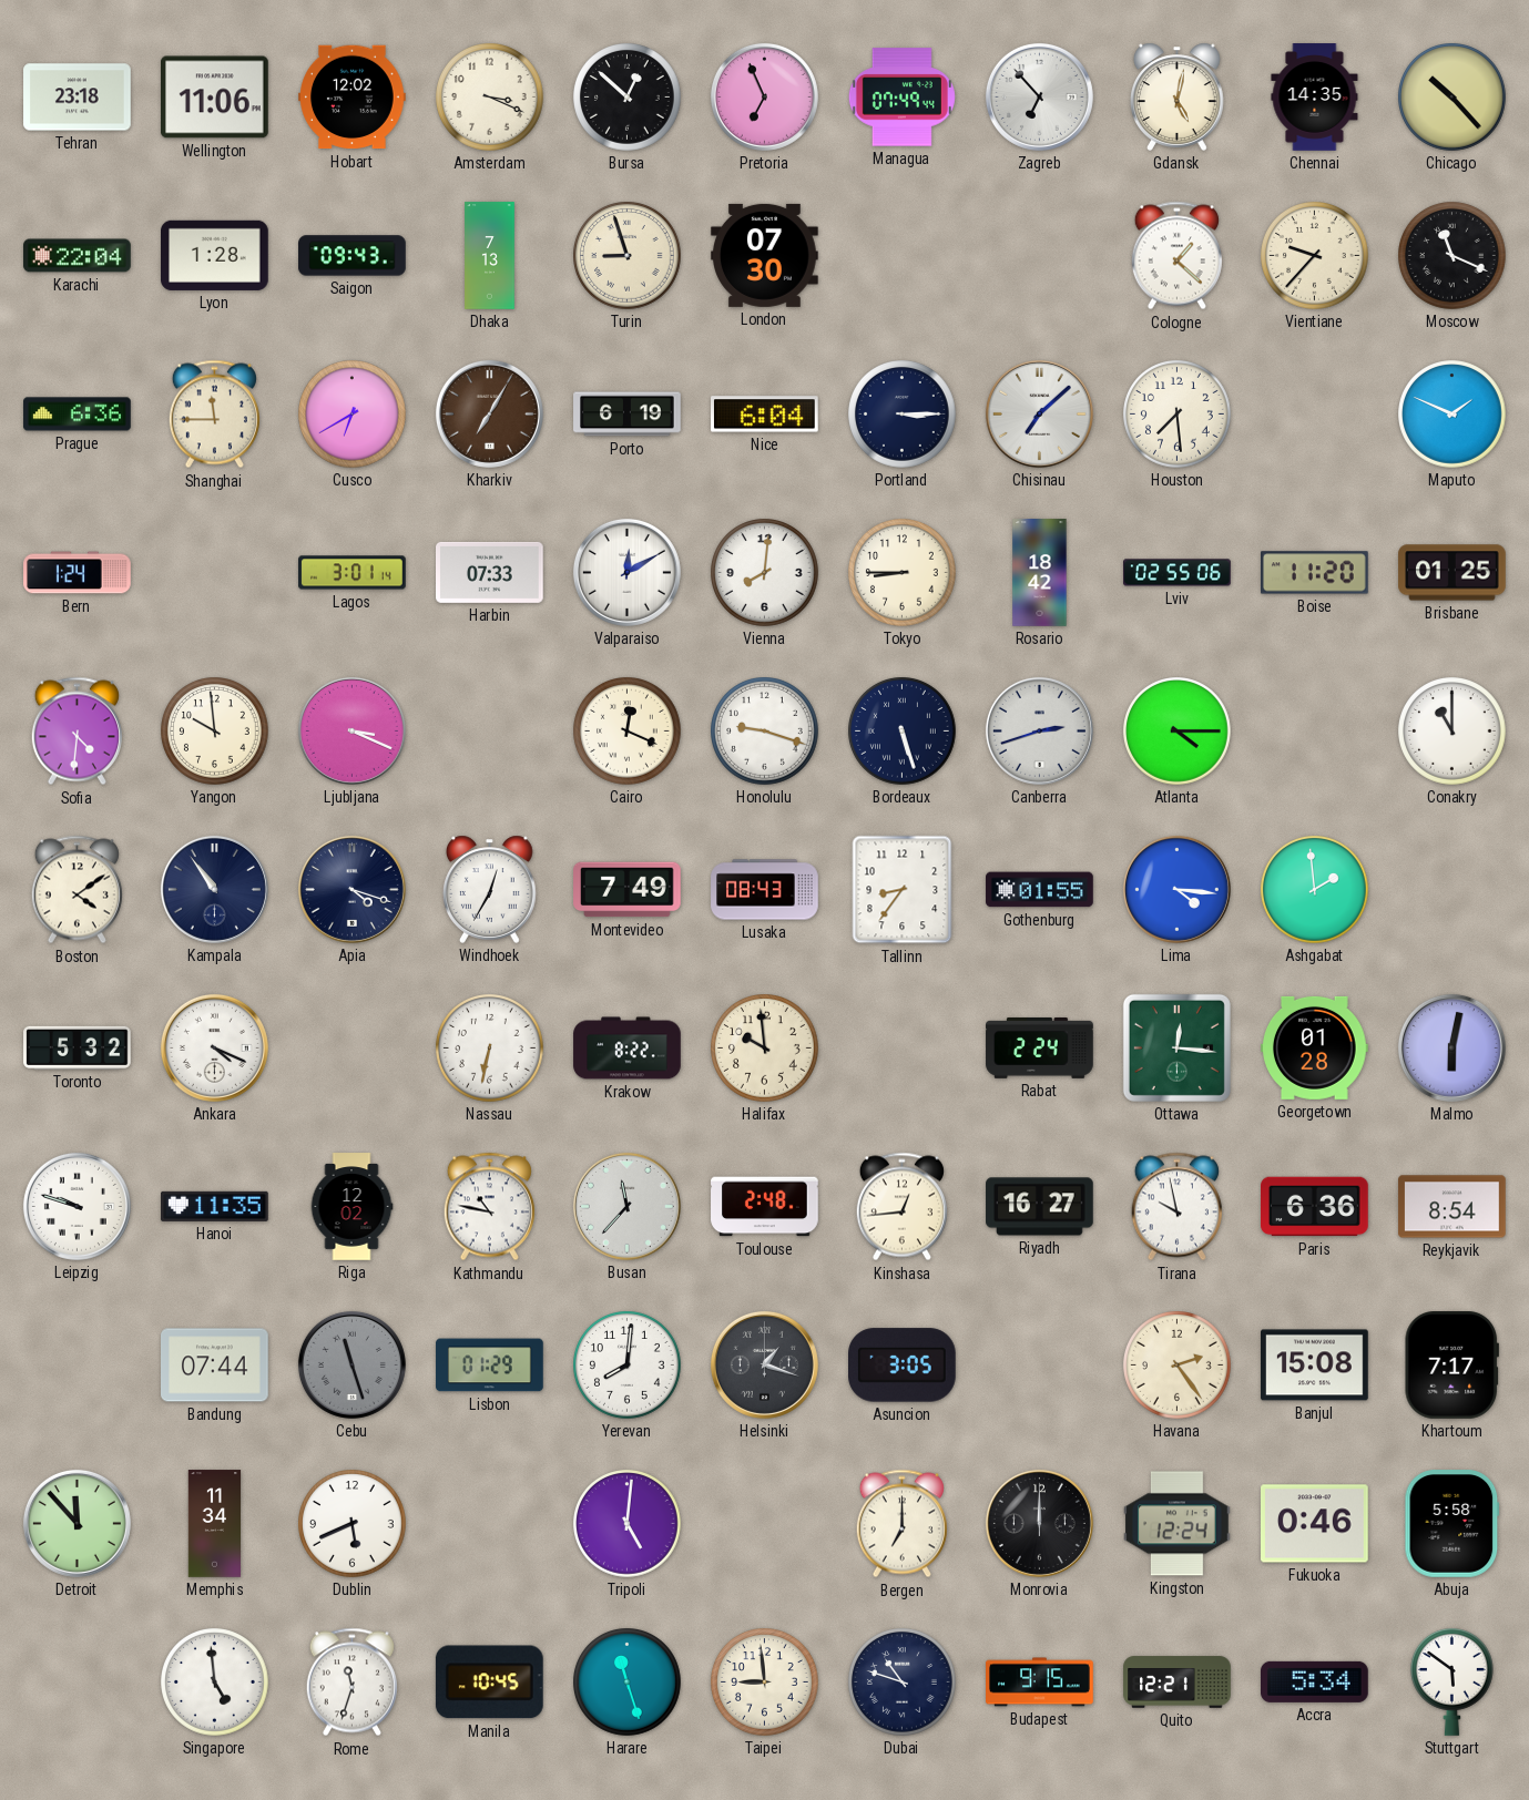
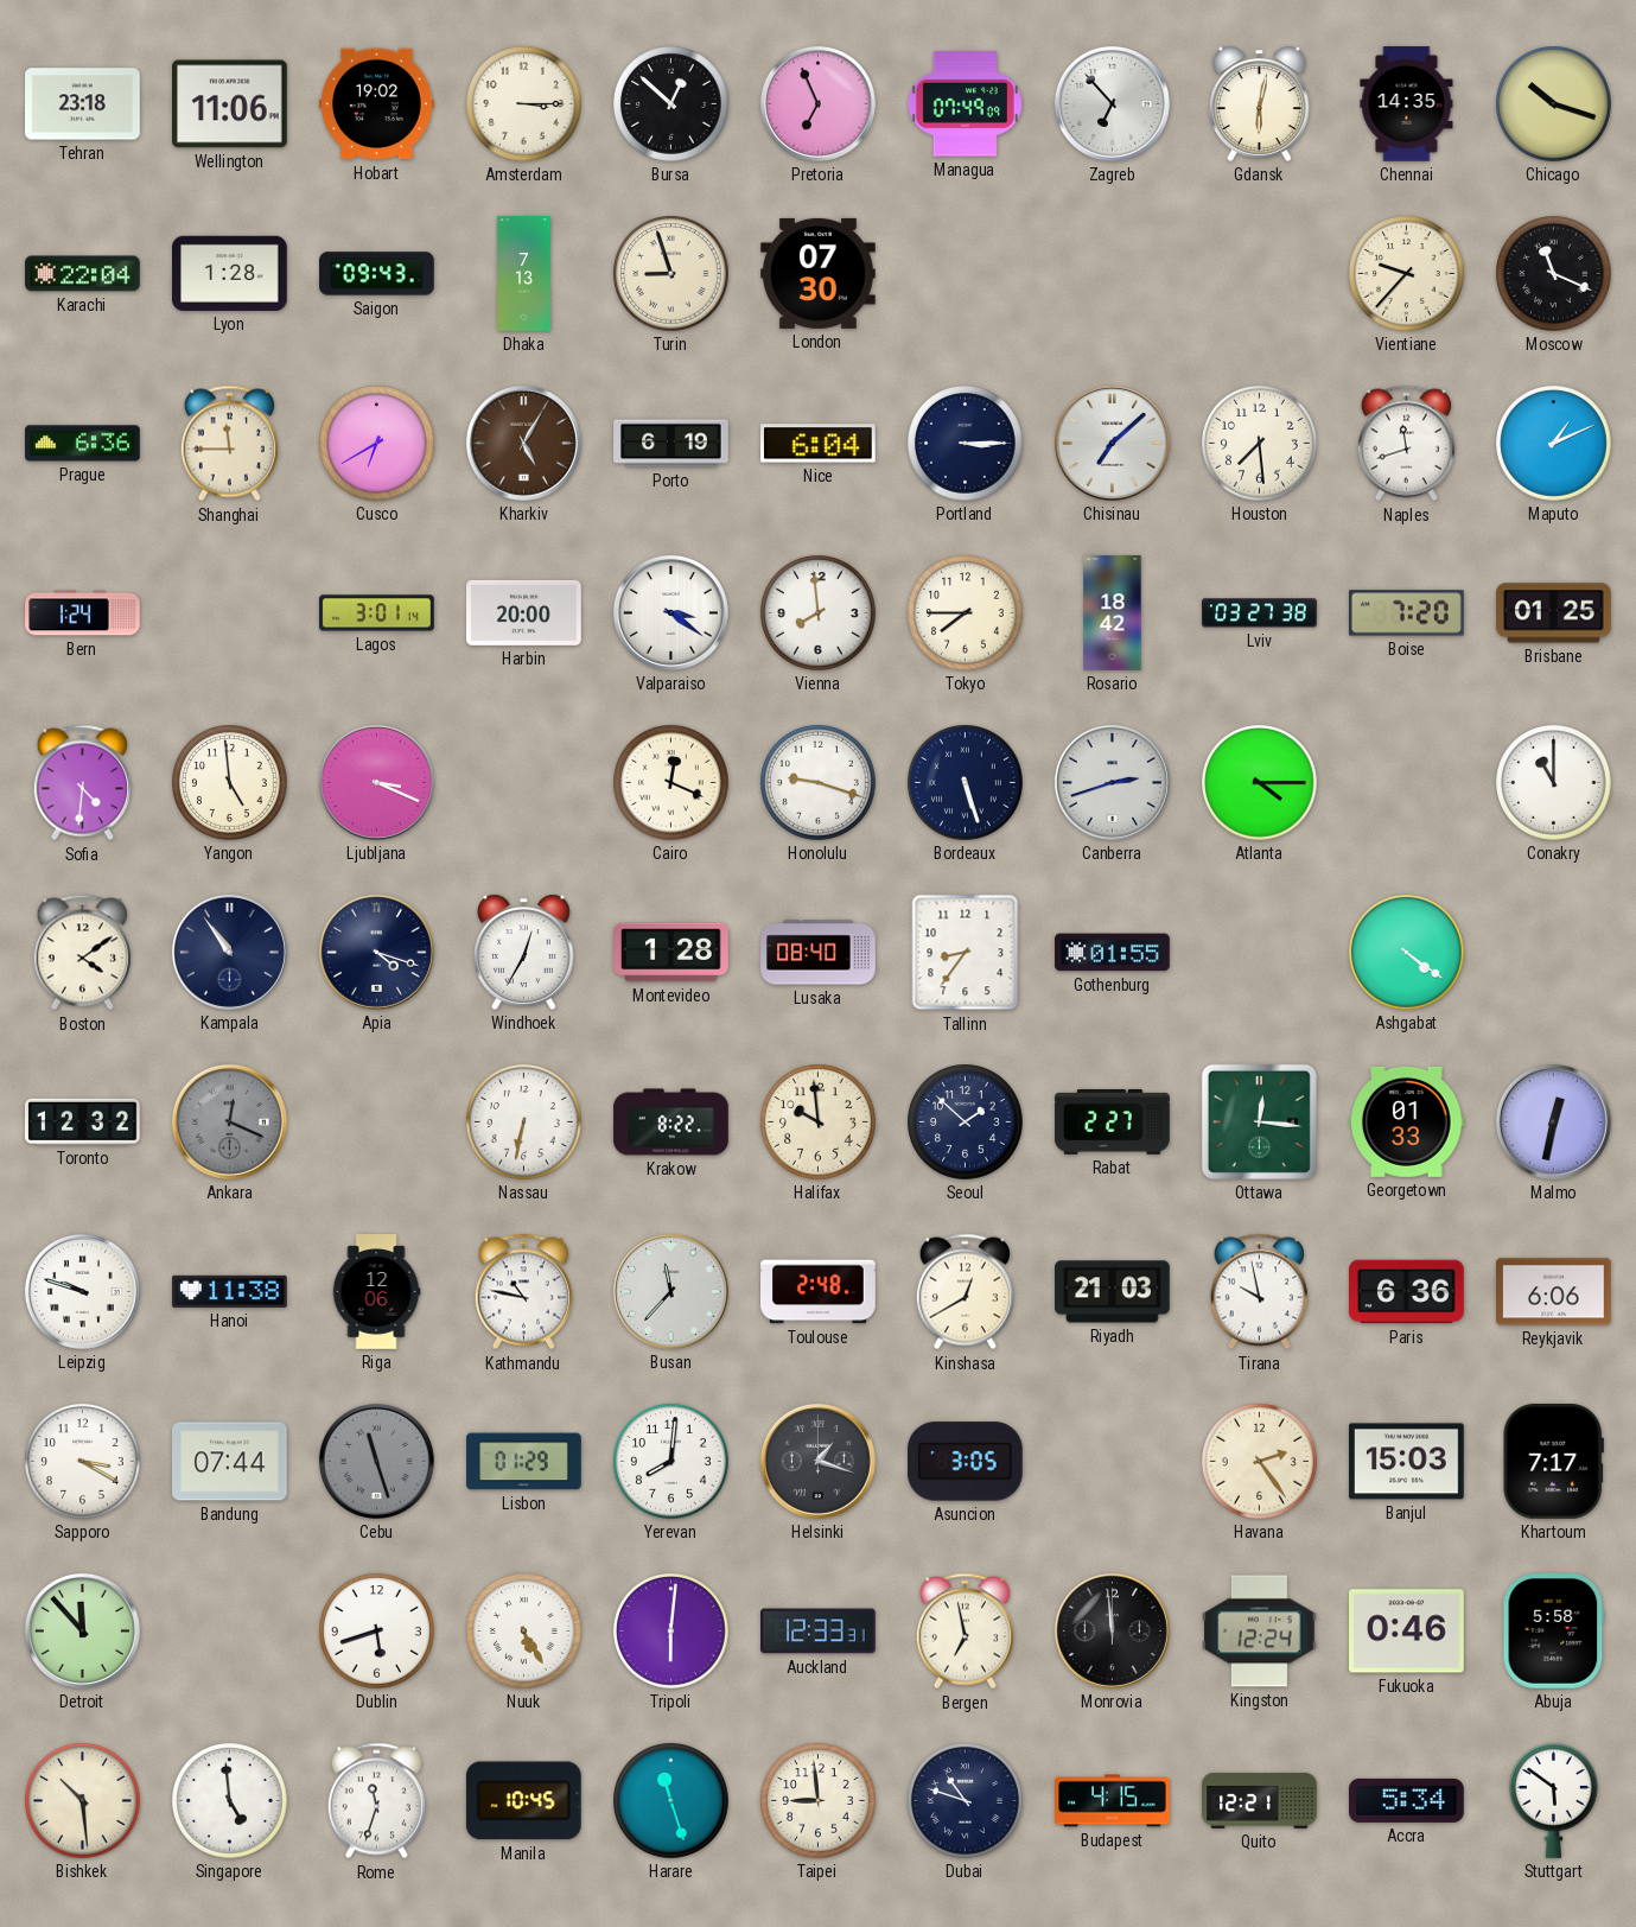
Hobart: 12:02 -> 19:02 (377, 104)
Amsterdam: 3:19 -> 3:15 (524, 104)
Managua: 07:49:44 -> 07:49:09 (965, 104)
Gdansk: 5:02 -> 6:02 (1260, 103)
Chicago: 10:23 -> 10:18 (1554, 104)
Cologne: 1:22 -> none (1176, 256)
Kharkiv: 7:05 -> 5:05 (523, 443)
Naples: none -> 11:42 (1406, 444)
Maputo: 1:49 -> 1:11 (1554, 444)
Harbin: 07:33 -> 20:00 (524, 612)
Valparaiso: 12:10 -> 3:21 (670, 612)
Vienna: 8:01 -> 7:59 (819, 613)
Tokyo: 8:45 -> 7:45 (966, 613)
Lviv: 02:55 -> 03:27 (1260, 613)
Boise: 11:20 -> 7:20 (1407, 613)
Yangon: 9:59 -> 4:59 (230, 783)
Montevideo: 7:49 -> 1:28 (671, 953)
Lusaka: 08:43 -> 08:40 (819, 953)
Lima: 4:16 -> none (1176, 889)
Ashgabat: 1:59 -> 4:21 (1407, 953)
Toronto: 5:32 -> 12:32 (83, 1121)
Ankara: 4:19 -> 12:19 (229, 1121)
Ankara dial: white -> grey (229, 1121)
Seoul: none -> 1:52 (966, 1123)
Rabat: 2:24 -> 2:27 (1113, 1121)
Georgetown: 01:28 -> 01:33 (1407, 1121)
Malmo: 6:02 -> 12:32 (1553, 1121)
Hanoi: 11:35 -> 11:38 (230, 1291)
Riga: 12:02 -> 12:06 (376, 1292)
Kinshasa: 12:44 -> 12:40 (965, 1292)
Riyadh: 16:27 -> 21:03 (1113, 1292)
Reykjavik: 8:54 -> 6:06 (1554, 1292)
Sapporo: none -> 3:20 (83, 1462)
Banjul: 15:08 -> 15:03 (1407, 1462)
Memphis: 11:34 -> none (215, 1524)
Dublin: 5:41 -> 5:42 (377, 1632)
Nuuk: none -> 5:25 (524, 1632)
Tripoli: 5:01 -> 6:01 (671, 1632)
Auckland: none -> 12:33 (819, 1632)
Bergen: 7:00 -> 6:58 (965, 1632)
Monrovia: 12:00 -> 11:59 (1112, 1630)
Bishkek: none -> 10:29 (83, 1801)
Budapest: 9:15 -> 4:15 (1113, 1801)
